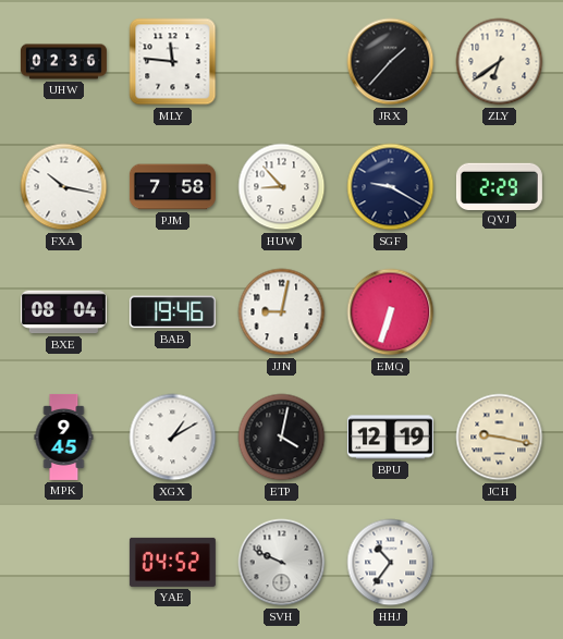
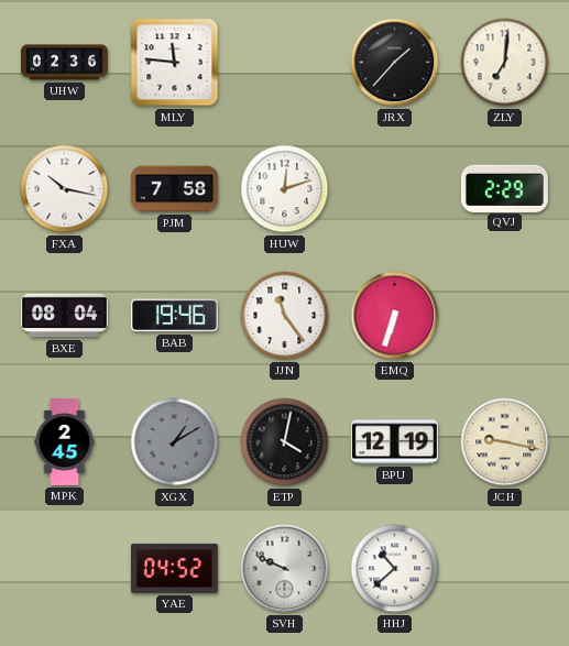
ZLY: 6:39 -> 7:01 (505, 63)
HUW: 8:53 -> 12:12 (285, 189)
SGF: 9:20 -> none (391, 187)
JJN: 9:02 -> 11:24 (285, 316)
MPK: 9:45 -> 2:45 (65, 441)
XGX dial: white -> grey (175, 442)
HHJ: 10:36 -> 10:38 (395, 569)
